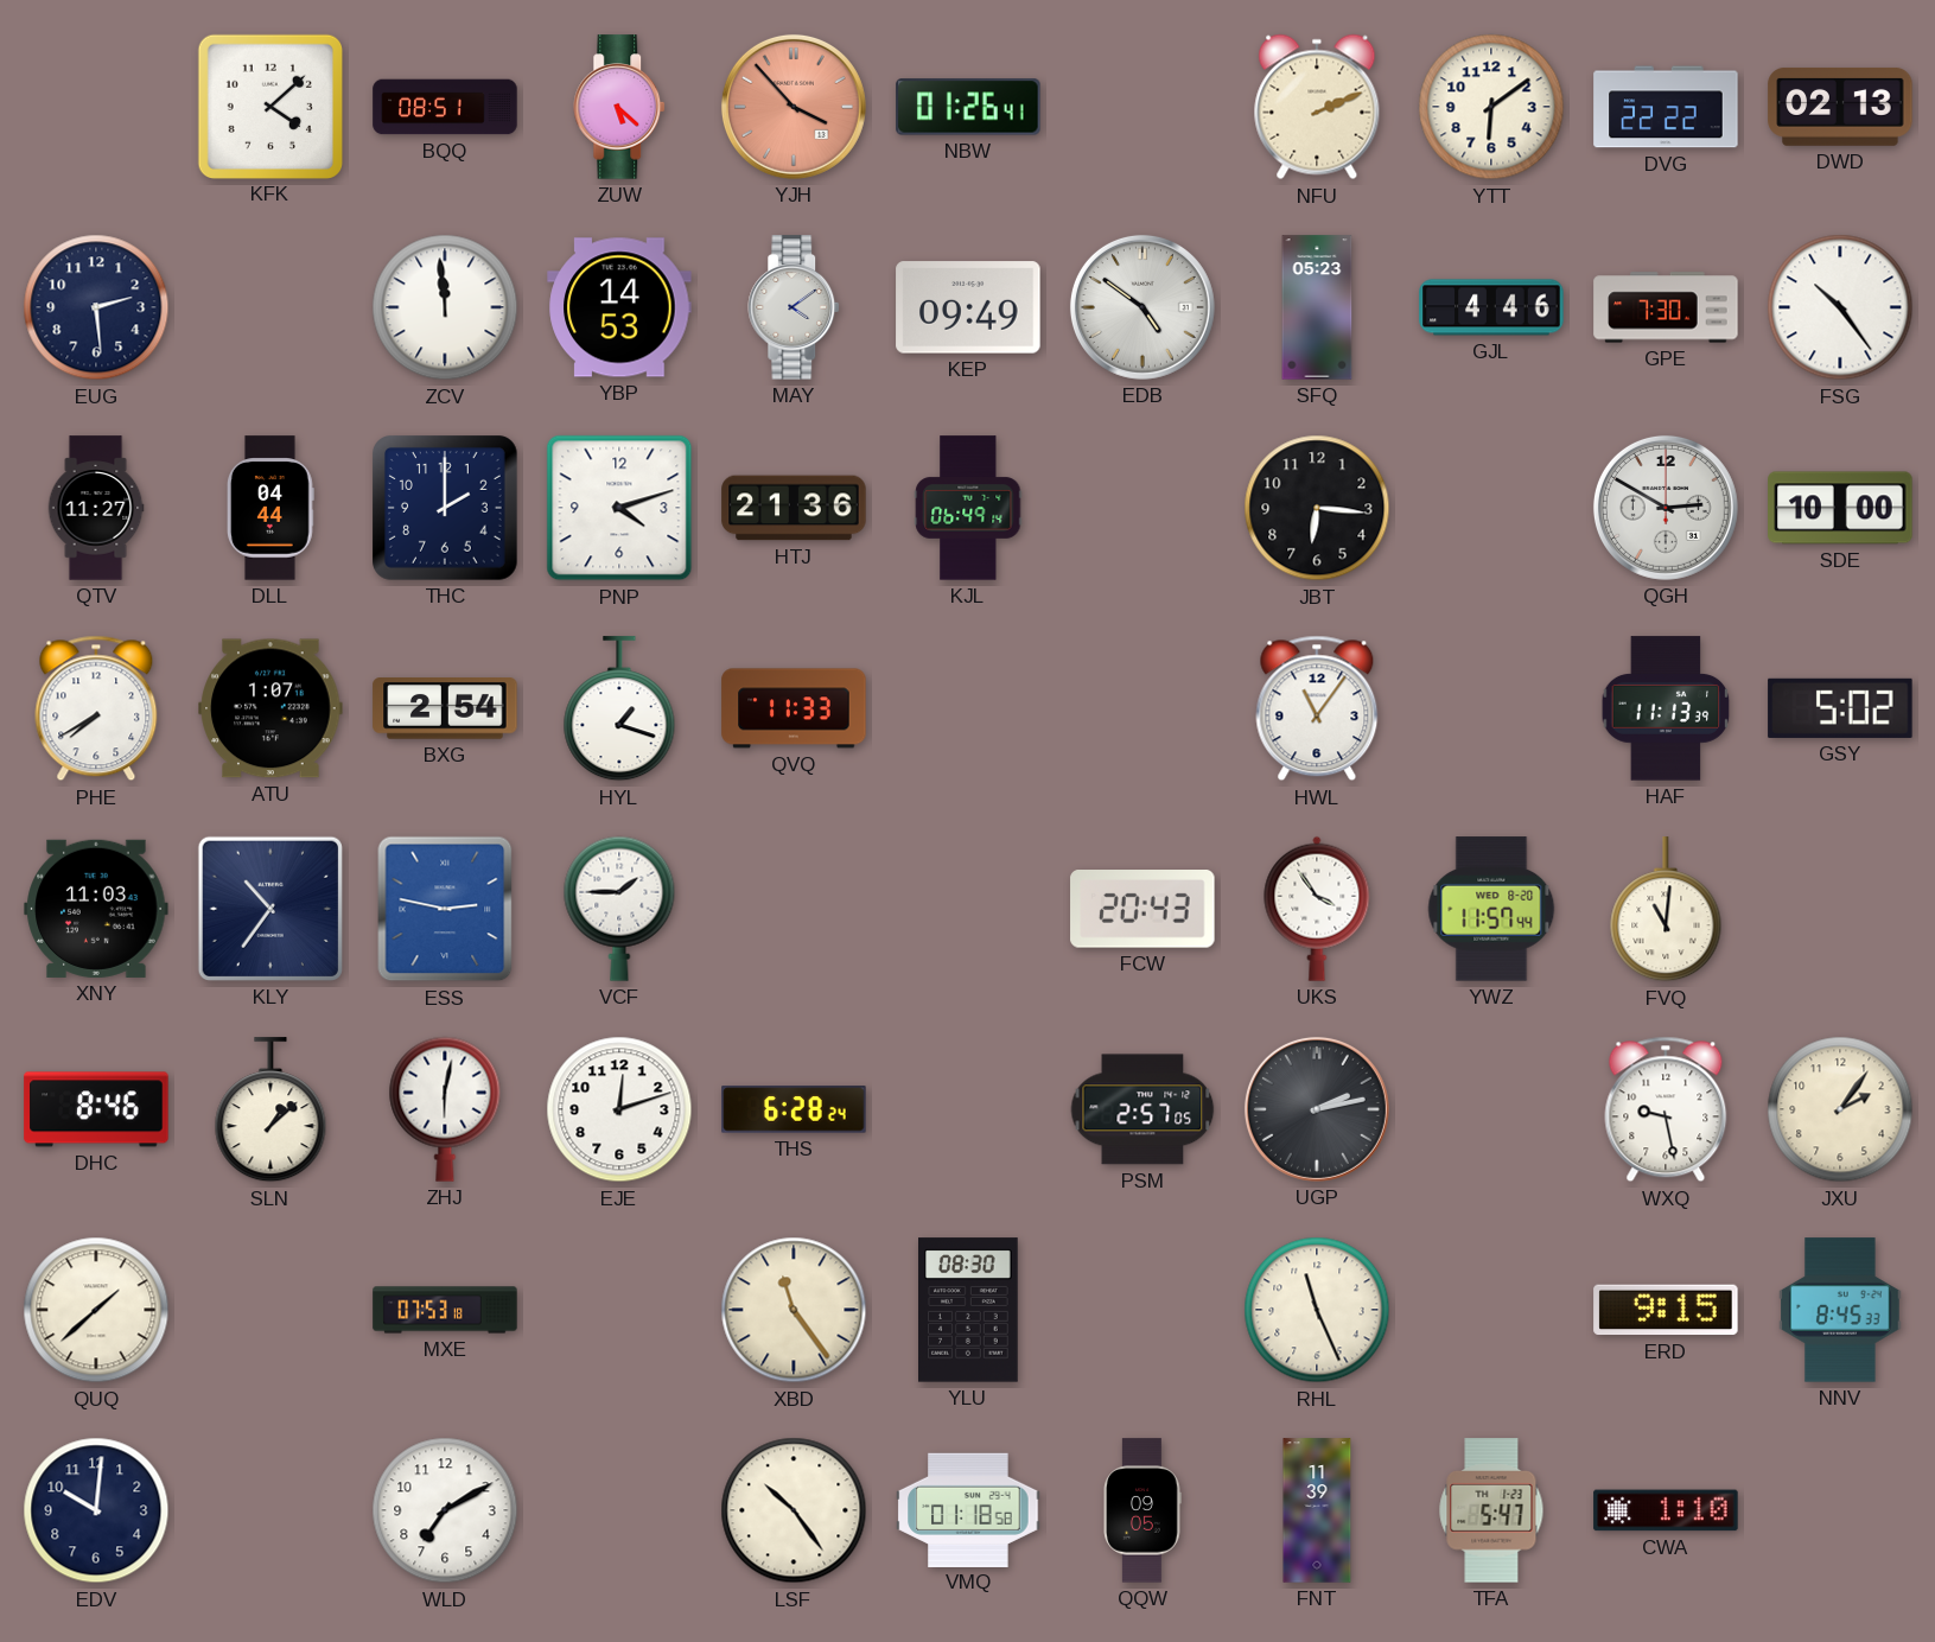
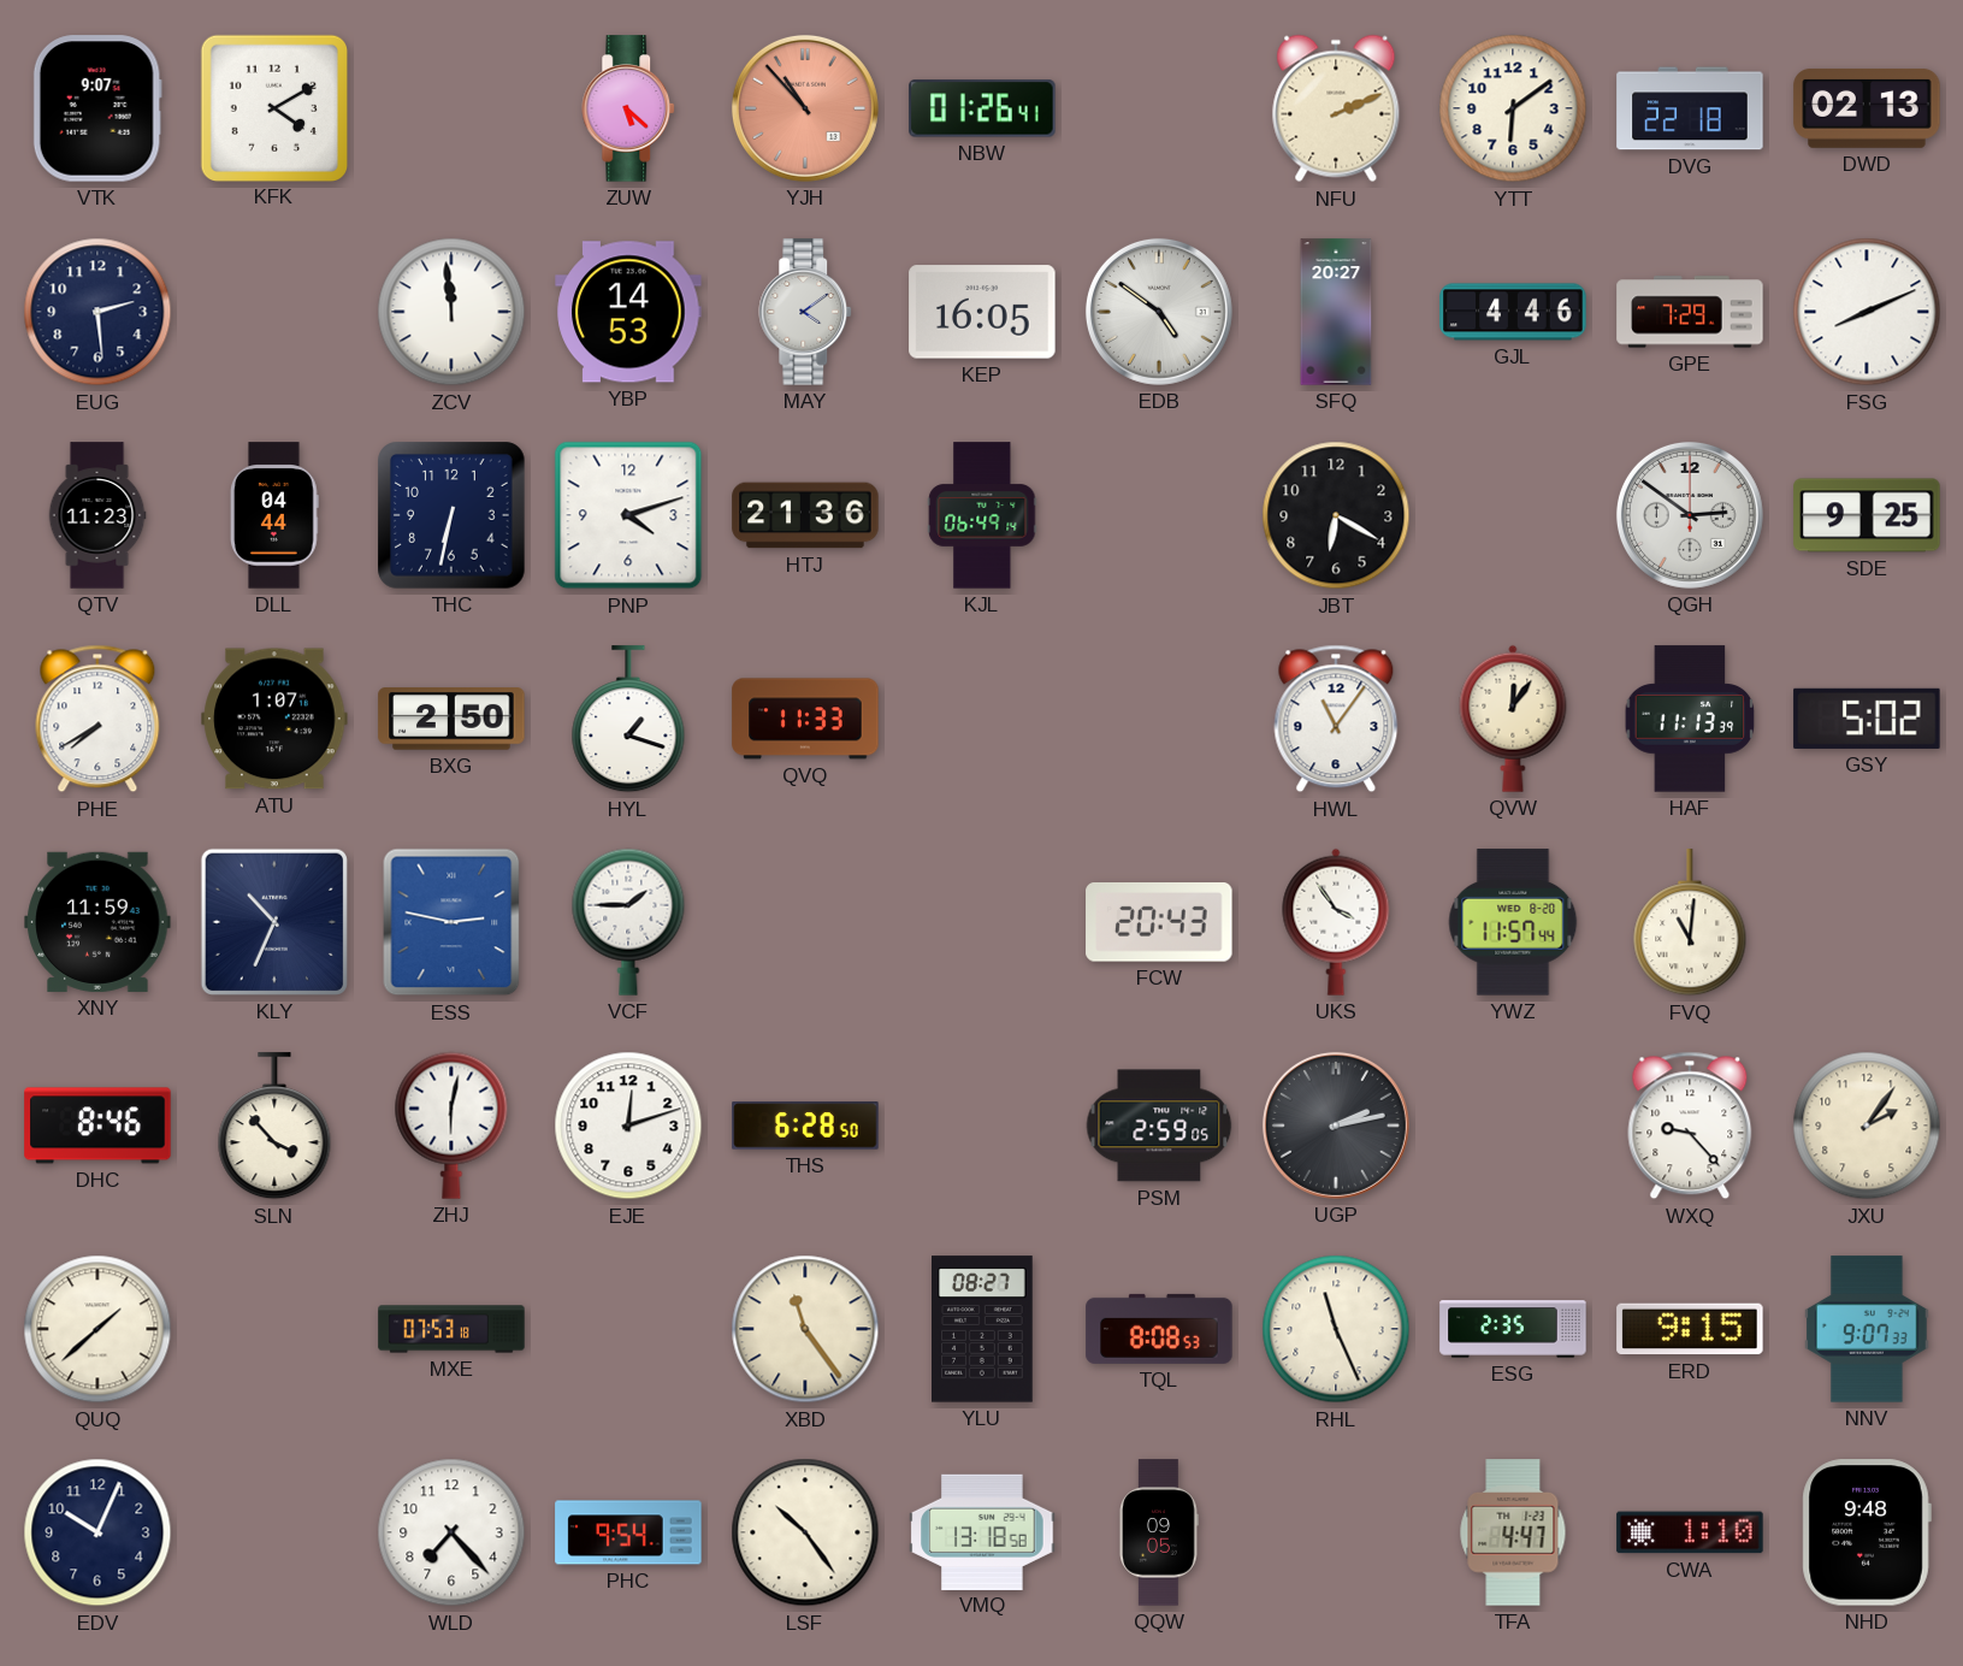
VTK: none -> 9:07 (97, 108)
KFK: 4:08 -> 4:10 (273, 107)
BQQ: 08:51 -> none (445, 107)
YJH: 3:53 -> 10:53 (805, 108)
DVG: 22:22 -> 22:18 (1690, 108)
KEP: 09:49 -> 16:05 (982, 312)
SFQ: 05:23 -> 20:27 (1336, 312)
GPE: 7:30 -> 7:29 (1690, 312)
FSG: 10:24 -> 8:11 (1867, 312)
QTV: 11:27 -> 11:23 (97, 515)
THC: 2:00 -> 6:32 (453, 516)
JBT: 6:16 -> 6:20 (1336, 515)
QGH: 2:50 -> 2:51 (1690, 515)
SDE: 10:00 -> 9:25 (1867, 515)
BXG: 2:54 -> 2:50 (451, 719)
QVW: none -> 12:06 (1513, 719)
XNY: 11:03 -> 11:59 (97, 922)
KLY: 10:36 -> 10:34 (274, 922)
SLN: 1:08 -> 3:53 (274, 1127)
THS: 6:28:24 -> 6:28:50 (805, 1126)
PSM: 2:57 -> 2:59 (1159, 1126)
WXQ: 9:28 -> 9:23 (1690, 1126)
YLU: 08:30 -> 08:27 (983, 1329)
TQL: none -> 8:08 (1159, 1329)
ESG: none -> 2:35 (1513, 1329)
NNV: 8:45 -> 9:07 (1867, 1329)
EDV: 10:01 -> 10:04 (97, 1532)
WLD: 7:10 -> 7:23 (451, 1532)
PHC: none -> 9:54 (628, 1532)
VMQ: 01:18 -> 13:18 (982, 1531)
FNT: 11:39 -> none (1317, 1510)
TFA: 5:47 -> 4:47 (1513, 1532)
NHD: none -> 9:48 (1867, 1532)
